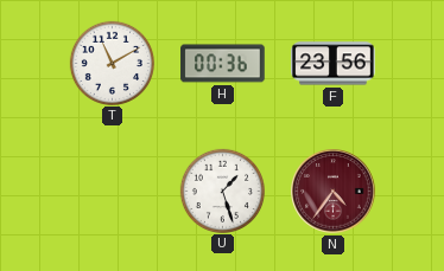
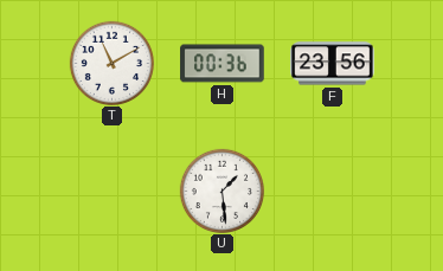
U: 1:27 -> 1:29 (221, 191)
N: 4:36 -> none (334, 192)
